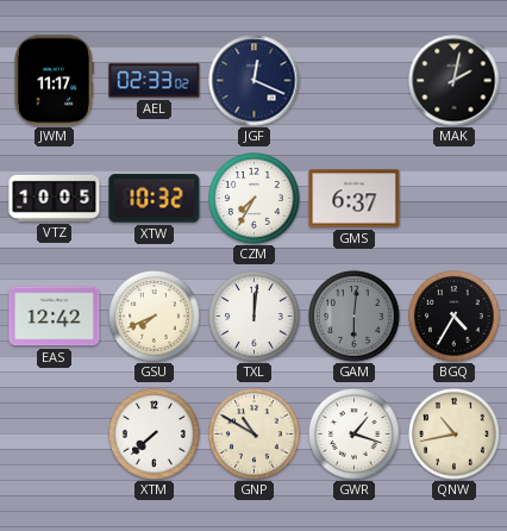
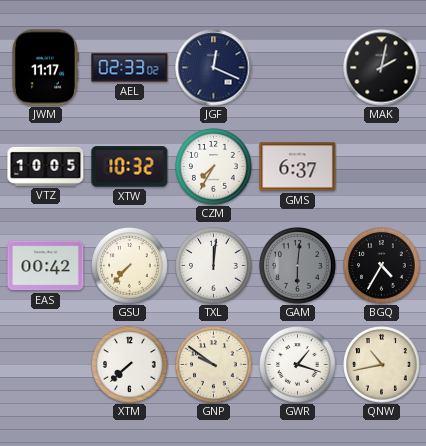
EAS: 12:42 -> 00:42 (46, 266)
GSU: 7:41 -> 7:37 (130, 266)
GNP: 10:50 -> 9:51 (214, 365)
